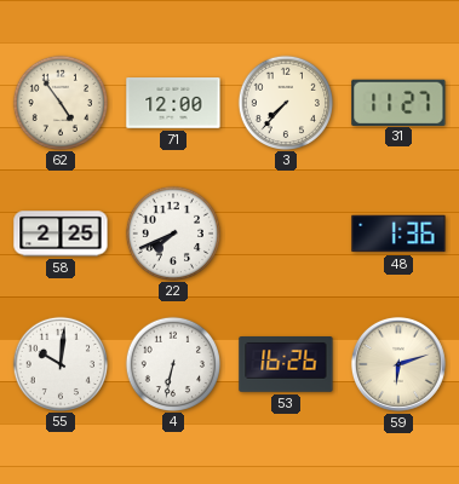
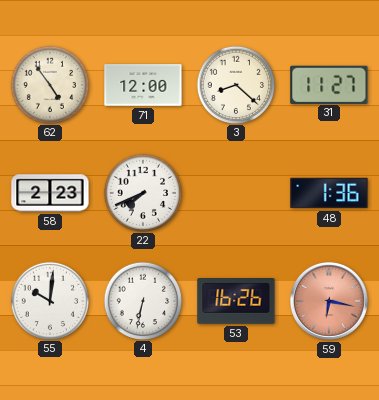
3: 7:37 -> 8:22 (235, 84)
58: 2:25 -> 2:23 (50, 193)
59: 6:12 -> 6:17 (329, 301)
59 dial: cream -> salmon (329, 301)
